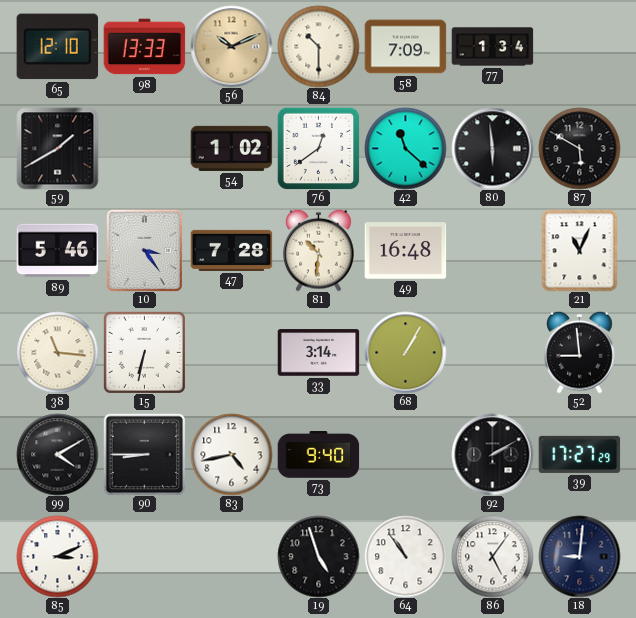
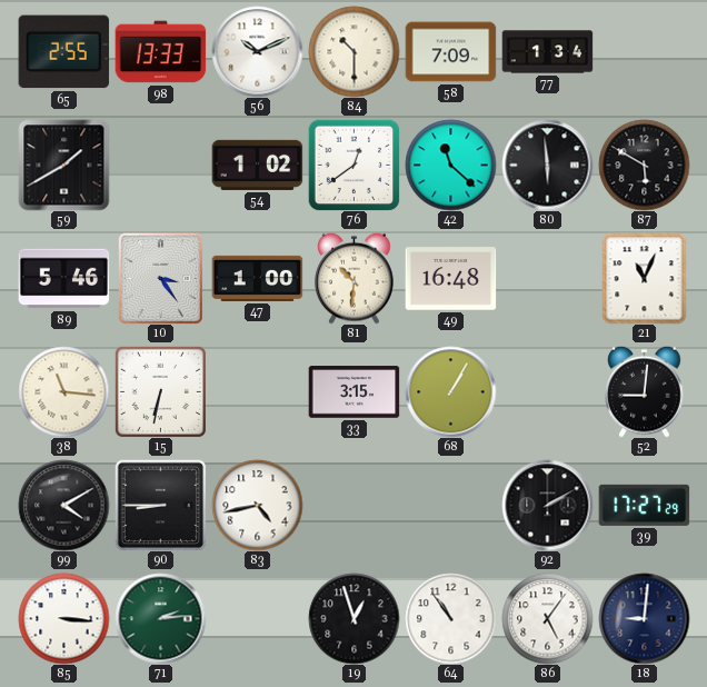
65: 12:10 -> 2:55 (63, 52)
56 dial: champagne -> white (257, 51)
47: 7:28 -> 1:00 (257, 278)
33: 3:14 -> 3:15 (353, 392)
52: 8:59 -> 9:01 (645, 391)
73: 9:40 -> none (318, 455)
85: 3:11 -> 3:16 (63, 618)
71: none -> 2:14 (160, 618)
19: 4:57 -> 12:57 (353, 618)
